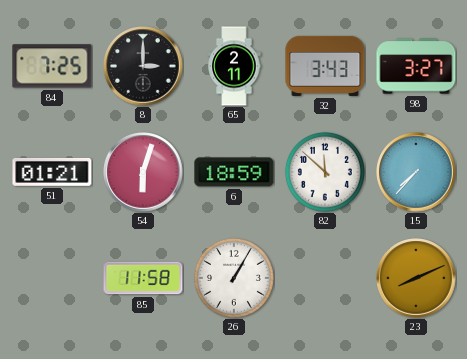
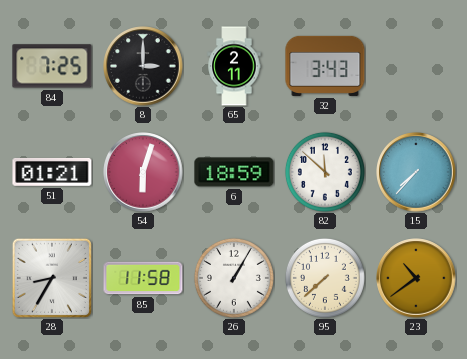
98: 3:27 -> none (416, 66)
28: none -> 8:35 (52, 278)
95: none -> 7:38 (325, 278)
23: 8:11 -> 10:39 (416, 278)
